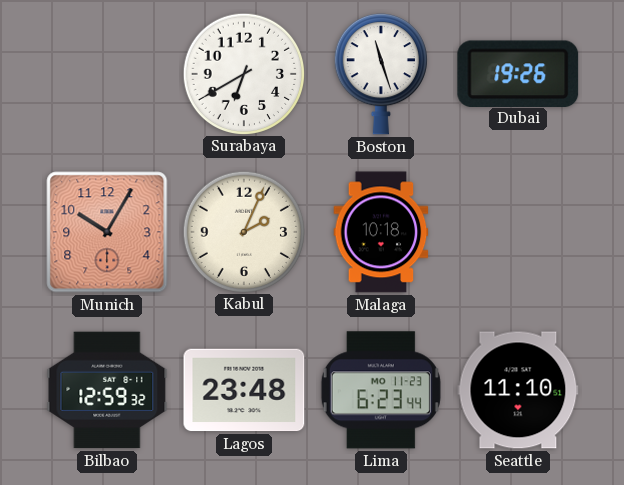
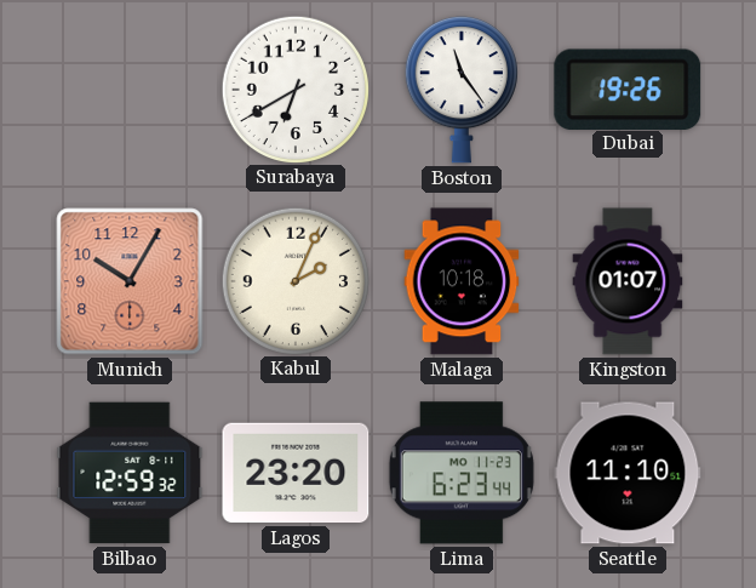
Boston: 11:27 -> 11:24 (462, 91)
Kingston: none -> 01:07 (628, 281)
Lagos: 23:48 -> 23:20 (296, 473)
